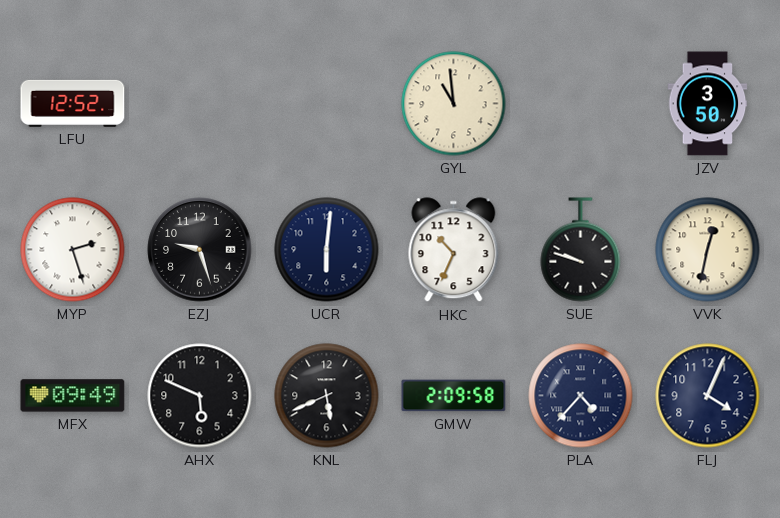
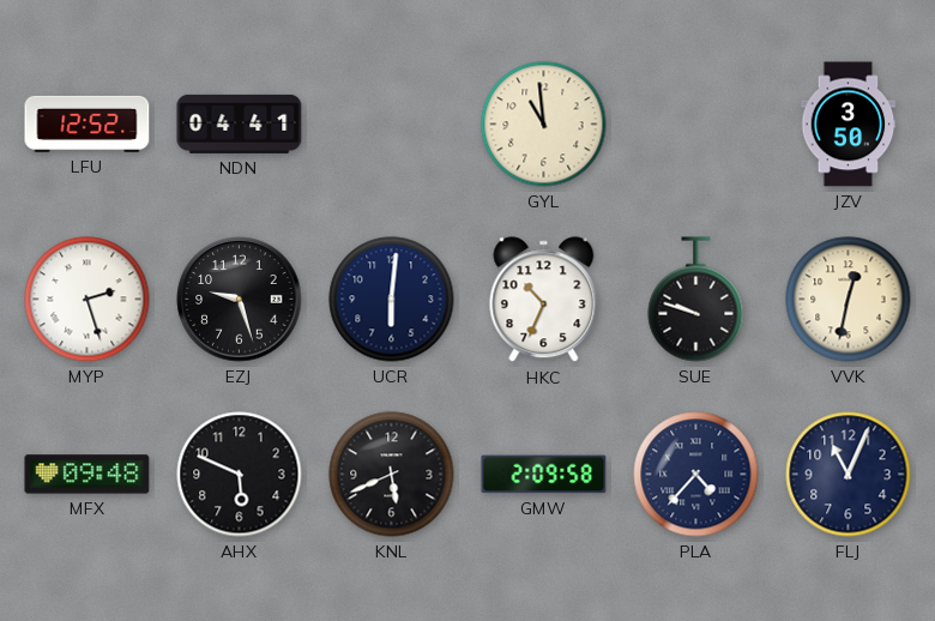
NDN: none -> 04:41 (240, 123)
MFX: 09:49 -> 09:48 (88, 475)
FLJ: 4:04 -> 11:04 (849, 475)
